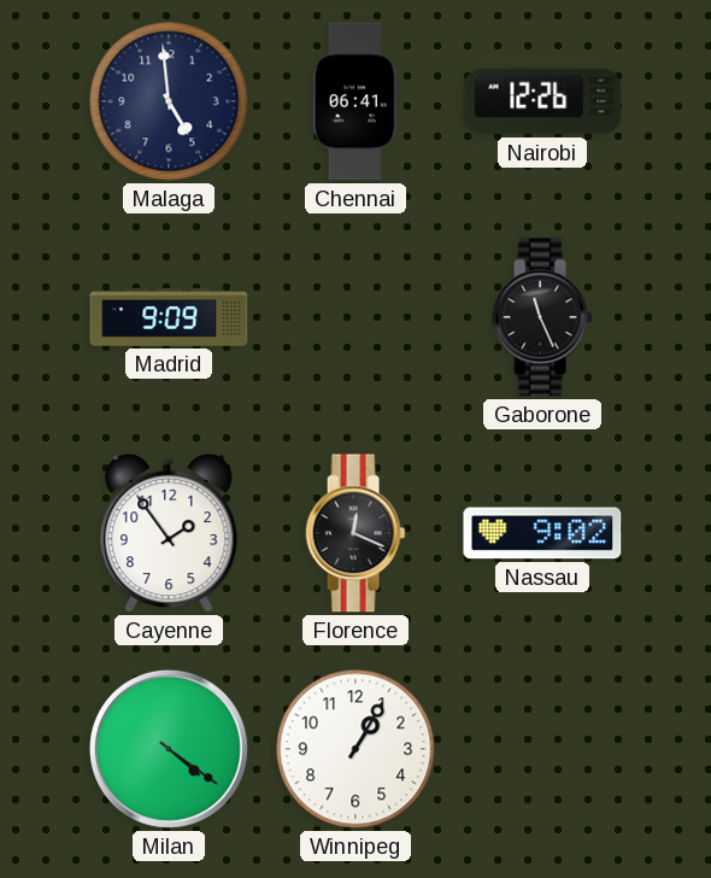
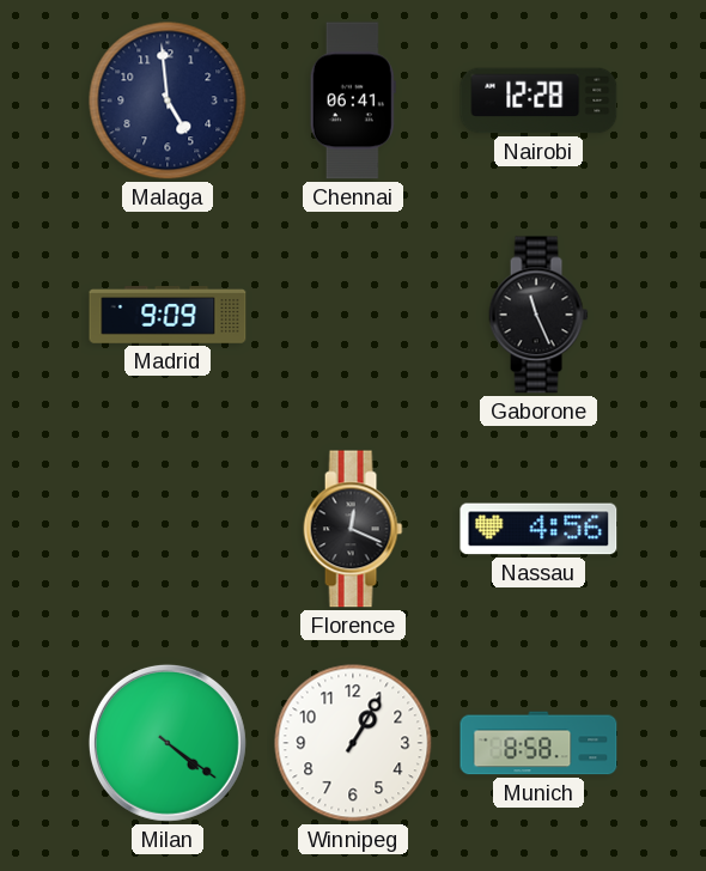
Nairobi: 12:26 -> 12:28 (538, 100)
Cayenne: 1:54 -> none (169, 533)
Nassau: 9:02 -> 4:56 (538, 529)
Munich: none -> 8:58 (538, 743)
